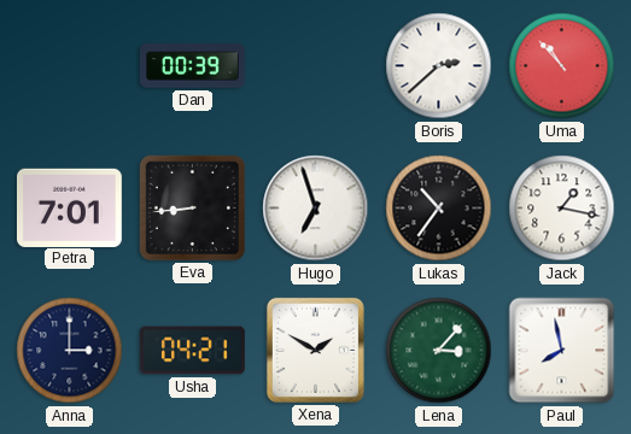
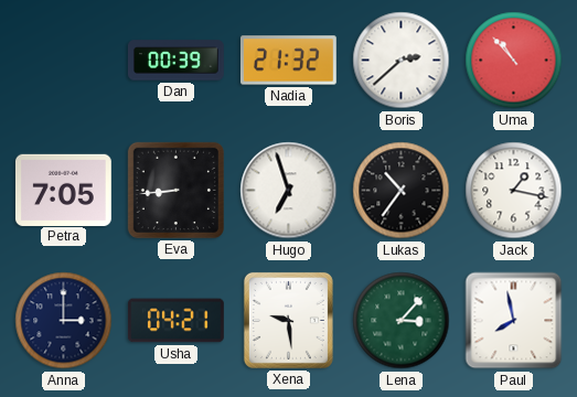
Nadia: none -> 21:32 (288, 61)
Petra: 7:01 -> 7:05 (63, 190)
Xena: 1:50 -> 9:29 (288, 320)
